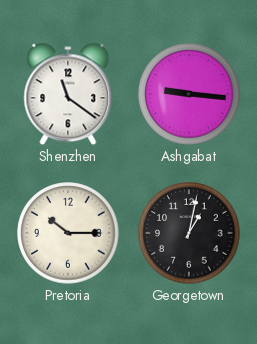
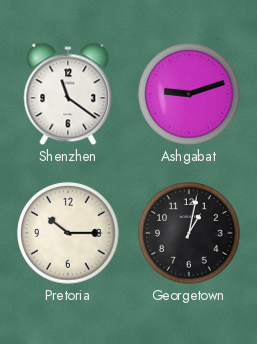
Ashgabat: 9:16 -> 9:12 (189, 94)
